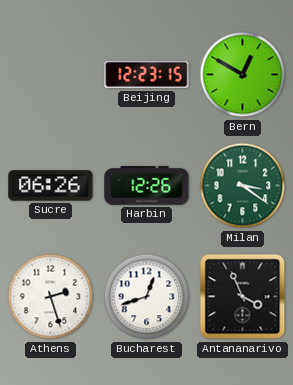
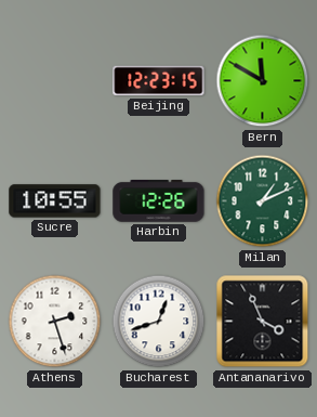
Bern: 12:50 -> 11:50 (263, 81)
Sucre: 06:26 -> 10:55 (55, 201)
Milan: 3:21 -> 1:11 (263, 201)
